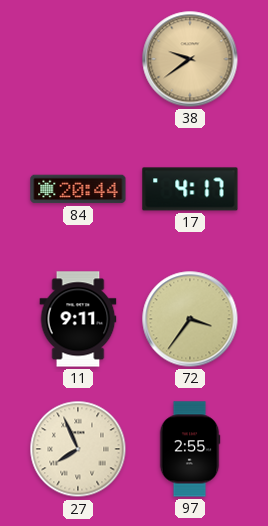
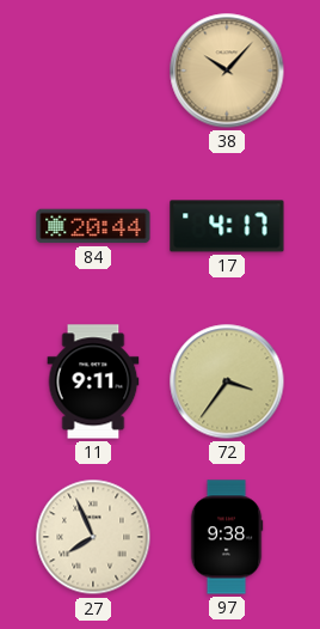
38: 9:39 -> 10:07 (227, 71)
97: 2:55 -> 9:38 (227, 537)
